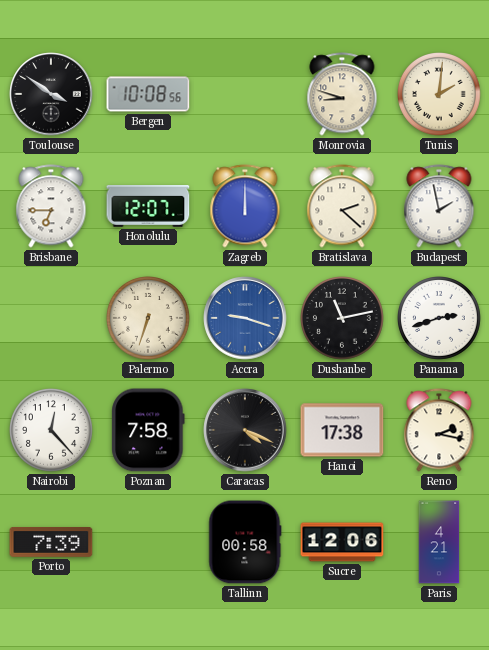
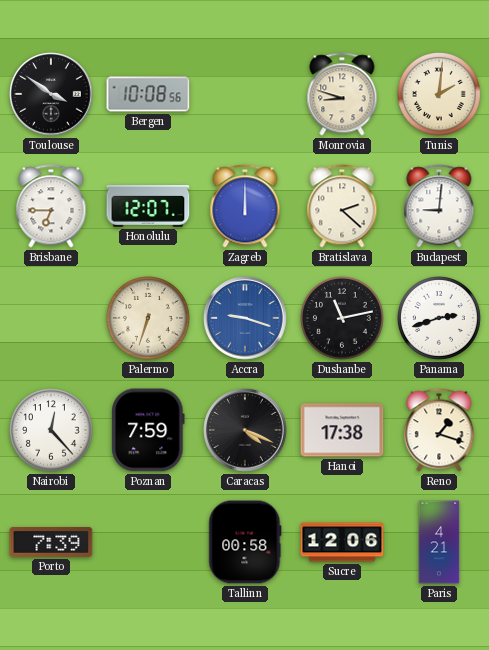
Budapest: 1:58 -> 9:01 (439, 206)
Poznan: 7:58 -> 7:59 (148, 430)
Reno: 2:17 -> 1:18 (439, 430)
